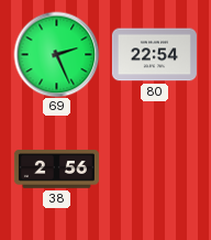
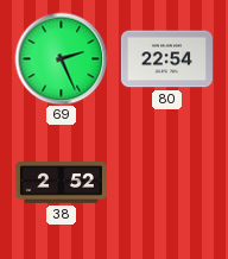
38: 2:56 -> 2:52 (61, 183)
